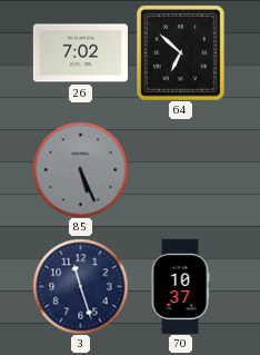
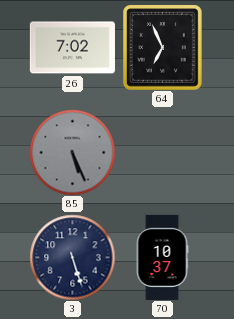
64: 6:52 -> 6:56 (163, 48)
3: 11:27 -> 5:27 (72, 257)
